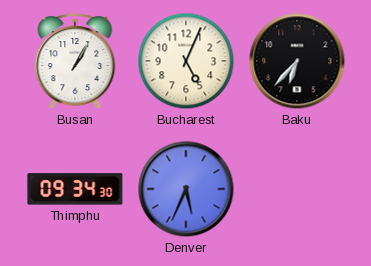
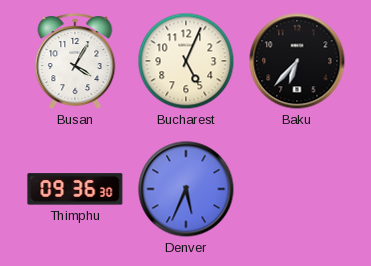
Busan: 1:05 -> 4:05 (75, 62)
Thimphu: 09:34 -> 09:36 (75, 189)
